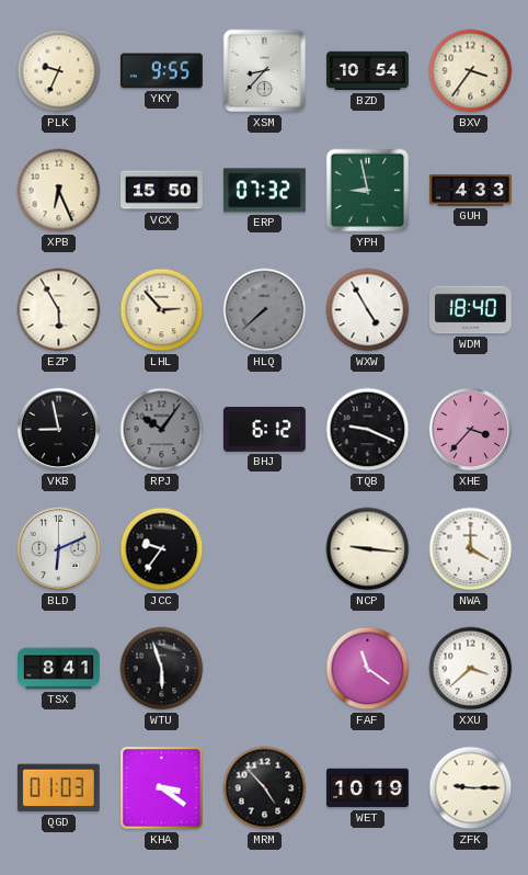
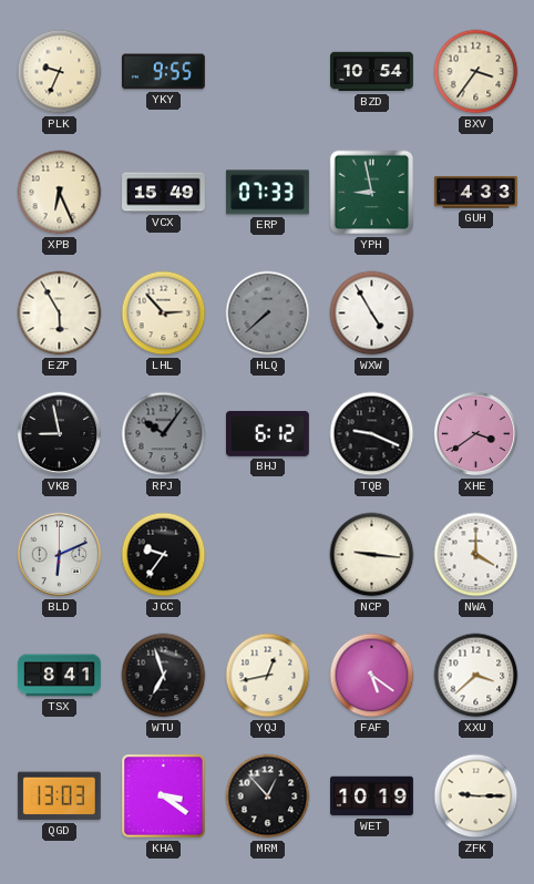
XSM: 8:37 -> none (265, 71)
VCX: 15:50 -> 15:49 (164, 193)
ERP: 07:32 -> 07:33 (267, 193)
WDM: 18:40 -> none (470, 310)
XHE: 3:37 -> 3:39 (476, 434)
WTU: 5:57 -> 6:57 (164, 676)
YQJ: none -> 12:43 (268, 676)
FAF: 11:21 -> 5:21 (372, 676)
QGD: 01:03 -> 13:03 (59, 796)
MRM: 4:53 -> 12:53 (268, 796)
